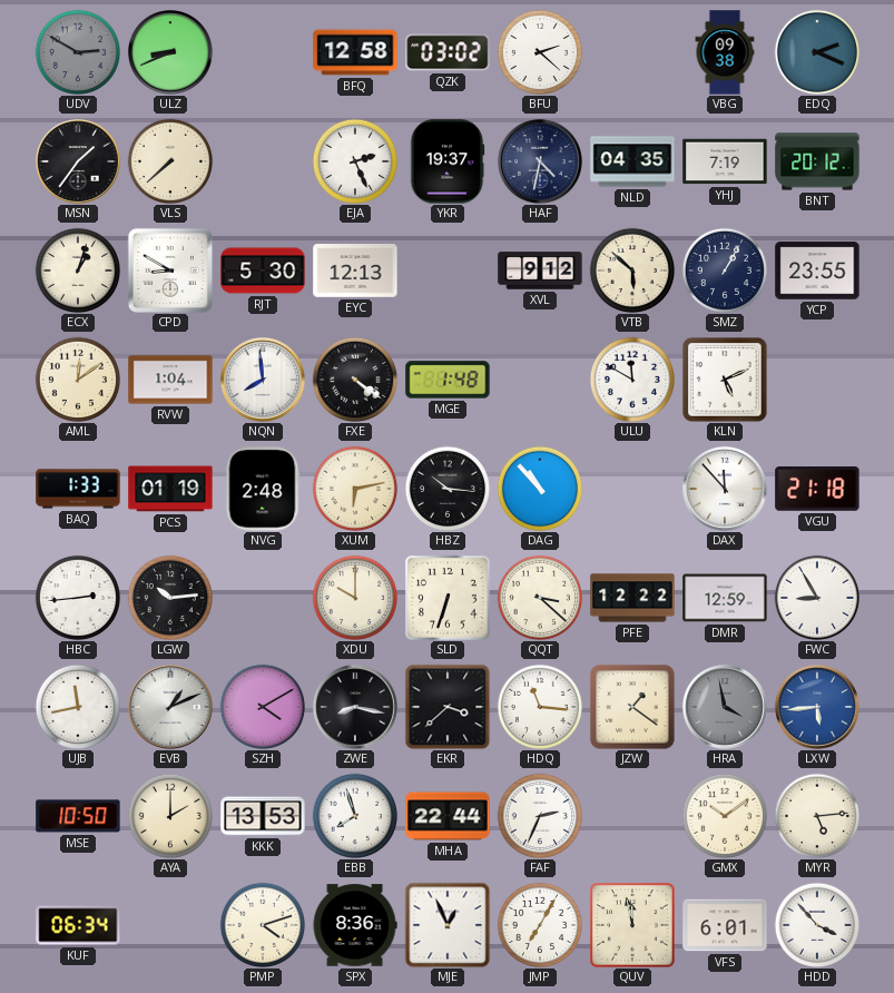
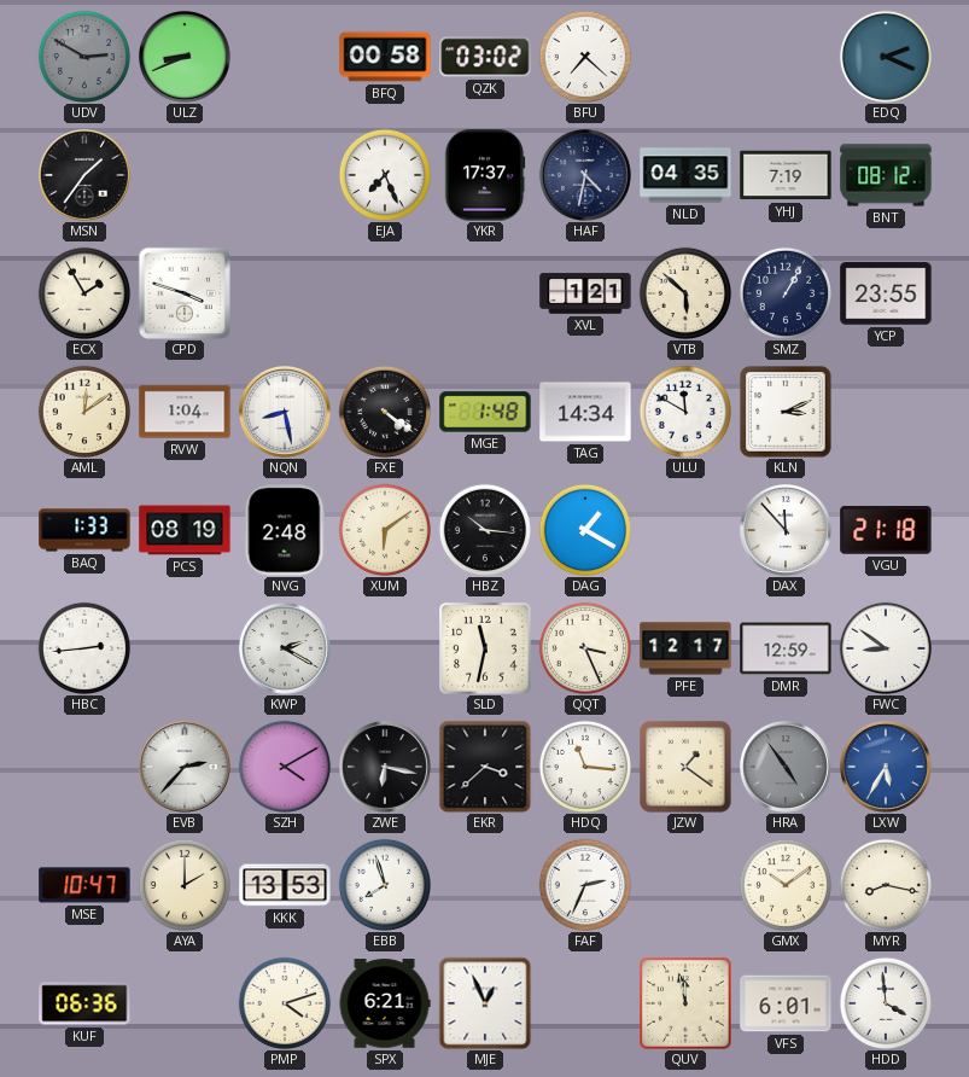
BFQ: 12:58 -> 00:58 (385, 57)
BFU: 2:22 -> 7:22 (584, 56)
VBG: 09:38 -> none (725, 52)
VLS: 7:38 -> none (169, 160)
EJA: 2:26 -> 7:26 (384, 174)
YKR: 19:37 -> 17:37 (485, 175)
BNT: 20:12 -> 08:12 (886, 175)
ECX: 1:03 -> 1:55 (83, 292)
CPD: 8:50 -> 3:48 (185, 293)
RJT: 5:30 -> none (263, 271)
EYC: 12:13 -> none (355, 271)
XVL: 9:12 -> 1:21 (585, 293)
NQN: 7:59 -> 8:28 (285, 412)
TAG: none -> 14:34 (585, 412)
KLN: 5:11 -> 3:11 (786, 412)
PCS: 01:19 -> 08:19 (185, 530)
XUM: 6:13 -> 6:09 (384, 529)
DAG: 10:53 -> 1:20 (584, 529)
LGW: 10:14 -> none (169, 597)
KWP: none -> 2:20 (285, 648)
XDU: 10:00 -> none (354, 597)
SLD: 6:33 -> 11:32 (485, 648)
QQT: 3:22 -> 3:26 (584, 647)
PFE: 12:22 -> 12:17 (685, 648)
FWC: 8:55 -> 8:51 (885, 647)
UJB: 11:43 -> none (77, 706)
EVB: 1:11 -> 2:37 (185, 767)
ZWE: 8:17 -> 6:17 (385, 767)
HRA: 3:58 -> 4:54 (786, 767)
LXW: 5:44 -> 5:35 (886, 767)
MSE: 10:50 -> 10:47 (84, 885)
MHA: 22:44 -> none (448, 816)
MYR: 5:14 -> 8:17 (885, 884)
KUF: 06:34 -> 06:36 (84, 1003)
SPX: 8:36 -> 6:21 (385, 1003)
JMP: 7:05 -> none (539, 924)
HDD: 3:53 -> 3:59 (885, 1002)
